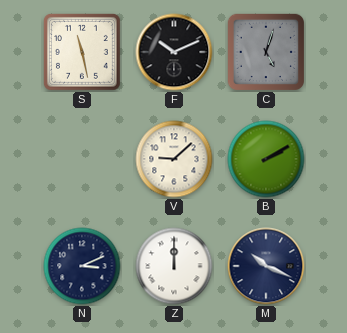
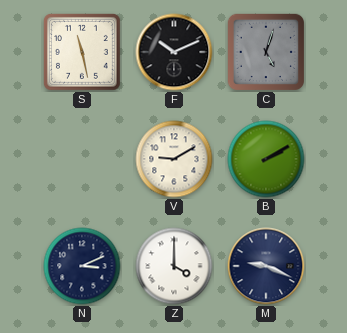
V: 9:08 -> 9:10 (174, 159)
Z: 12:00 -> 4:00 (174, 266)
M: 10:19 -> 9:19 (266, 266)
